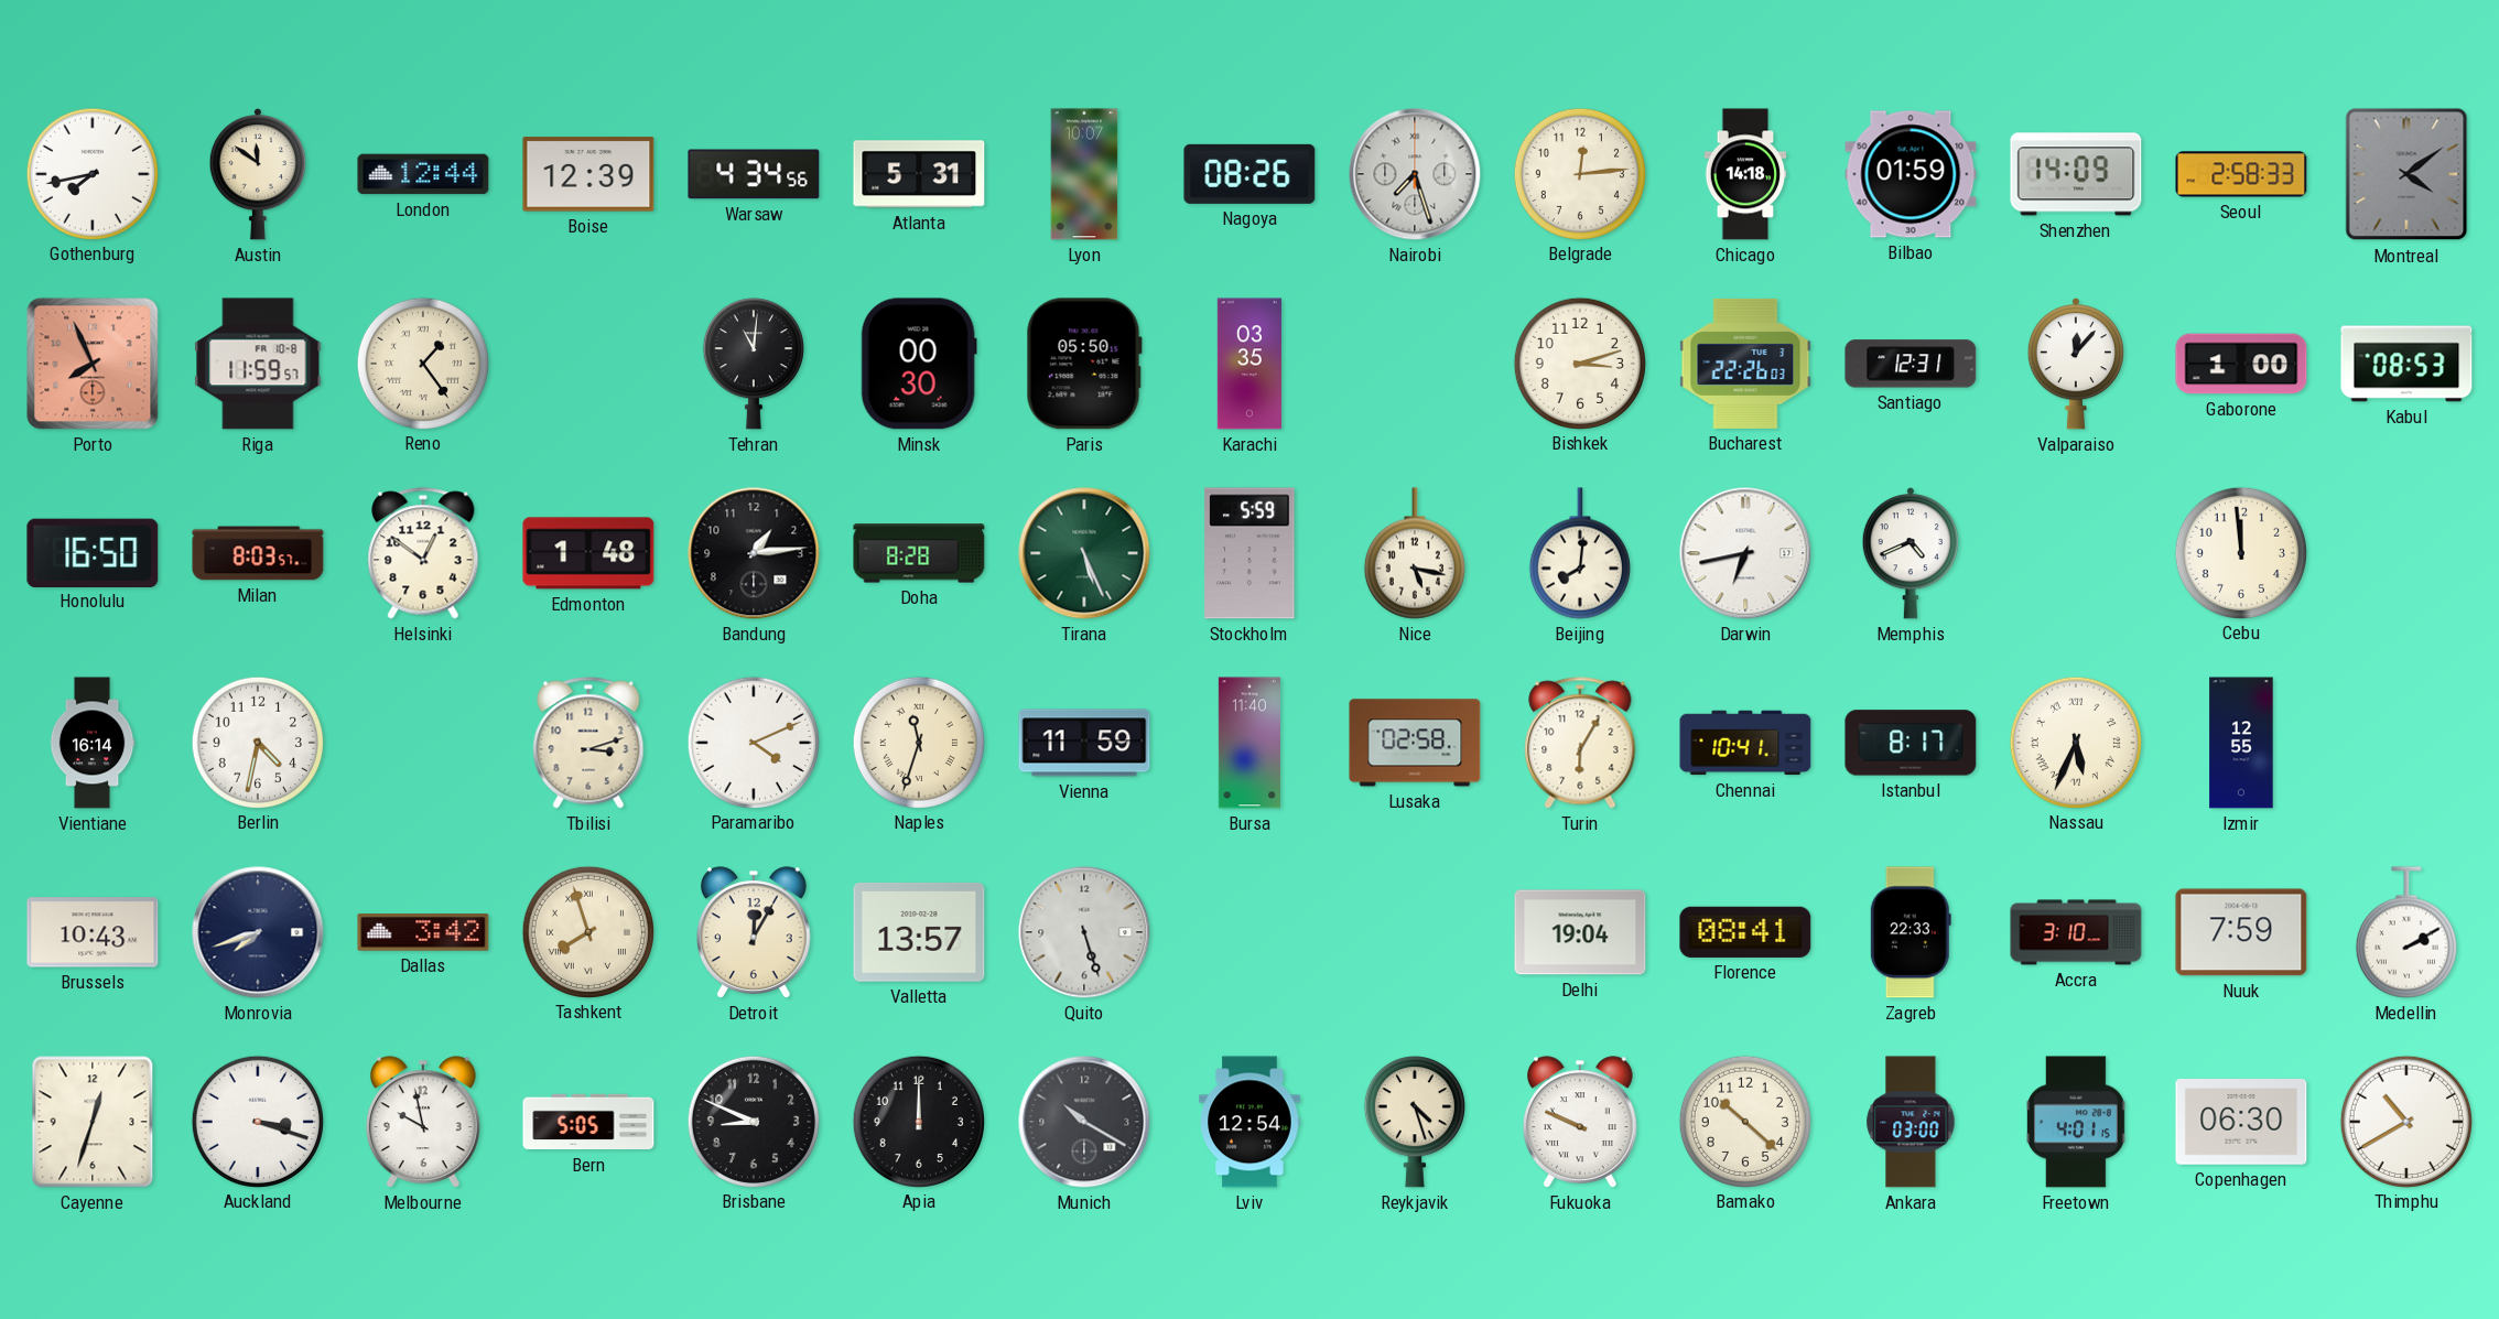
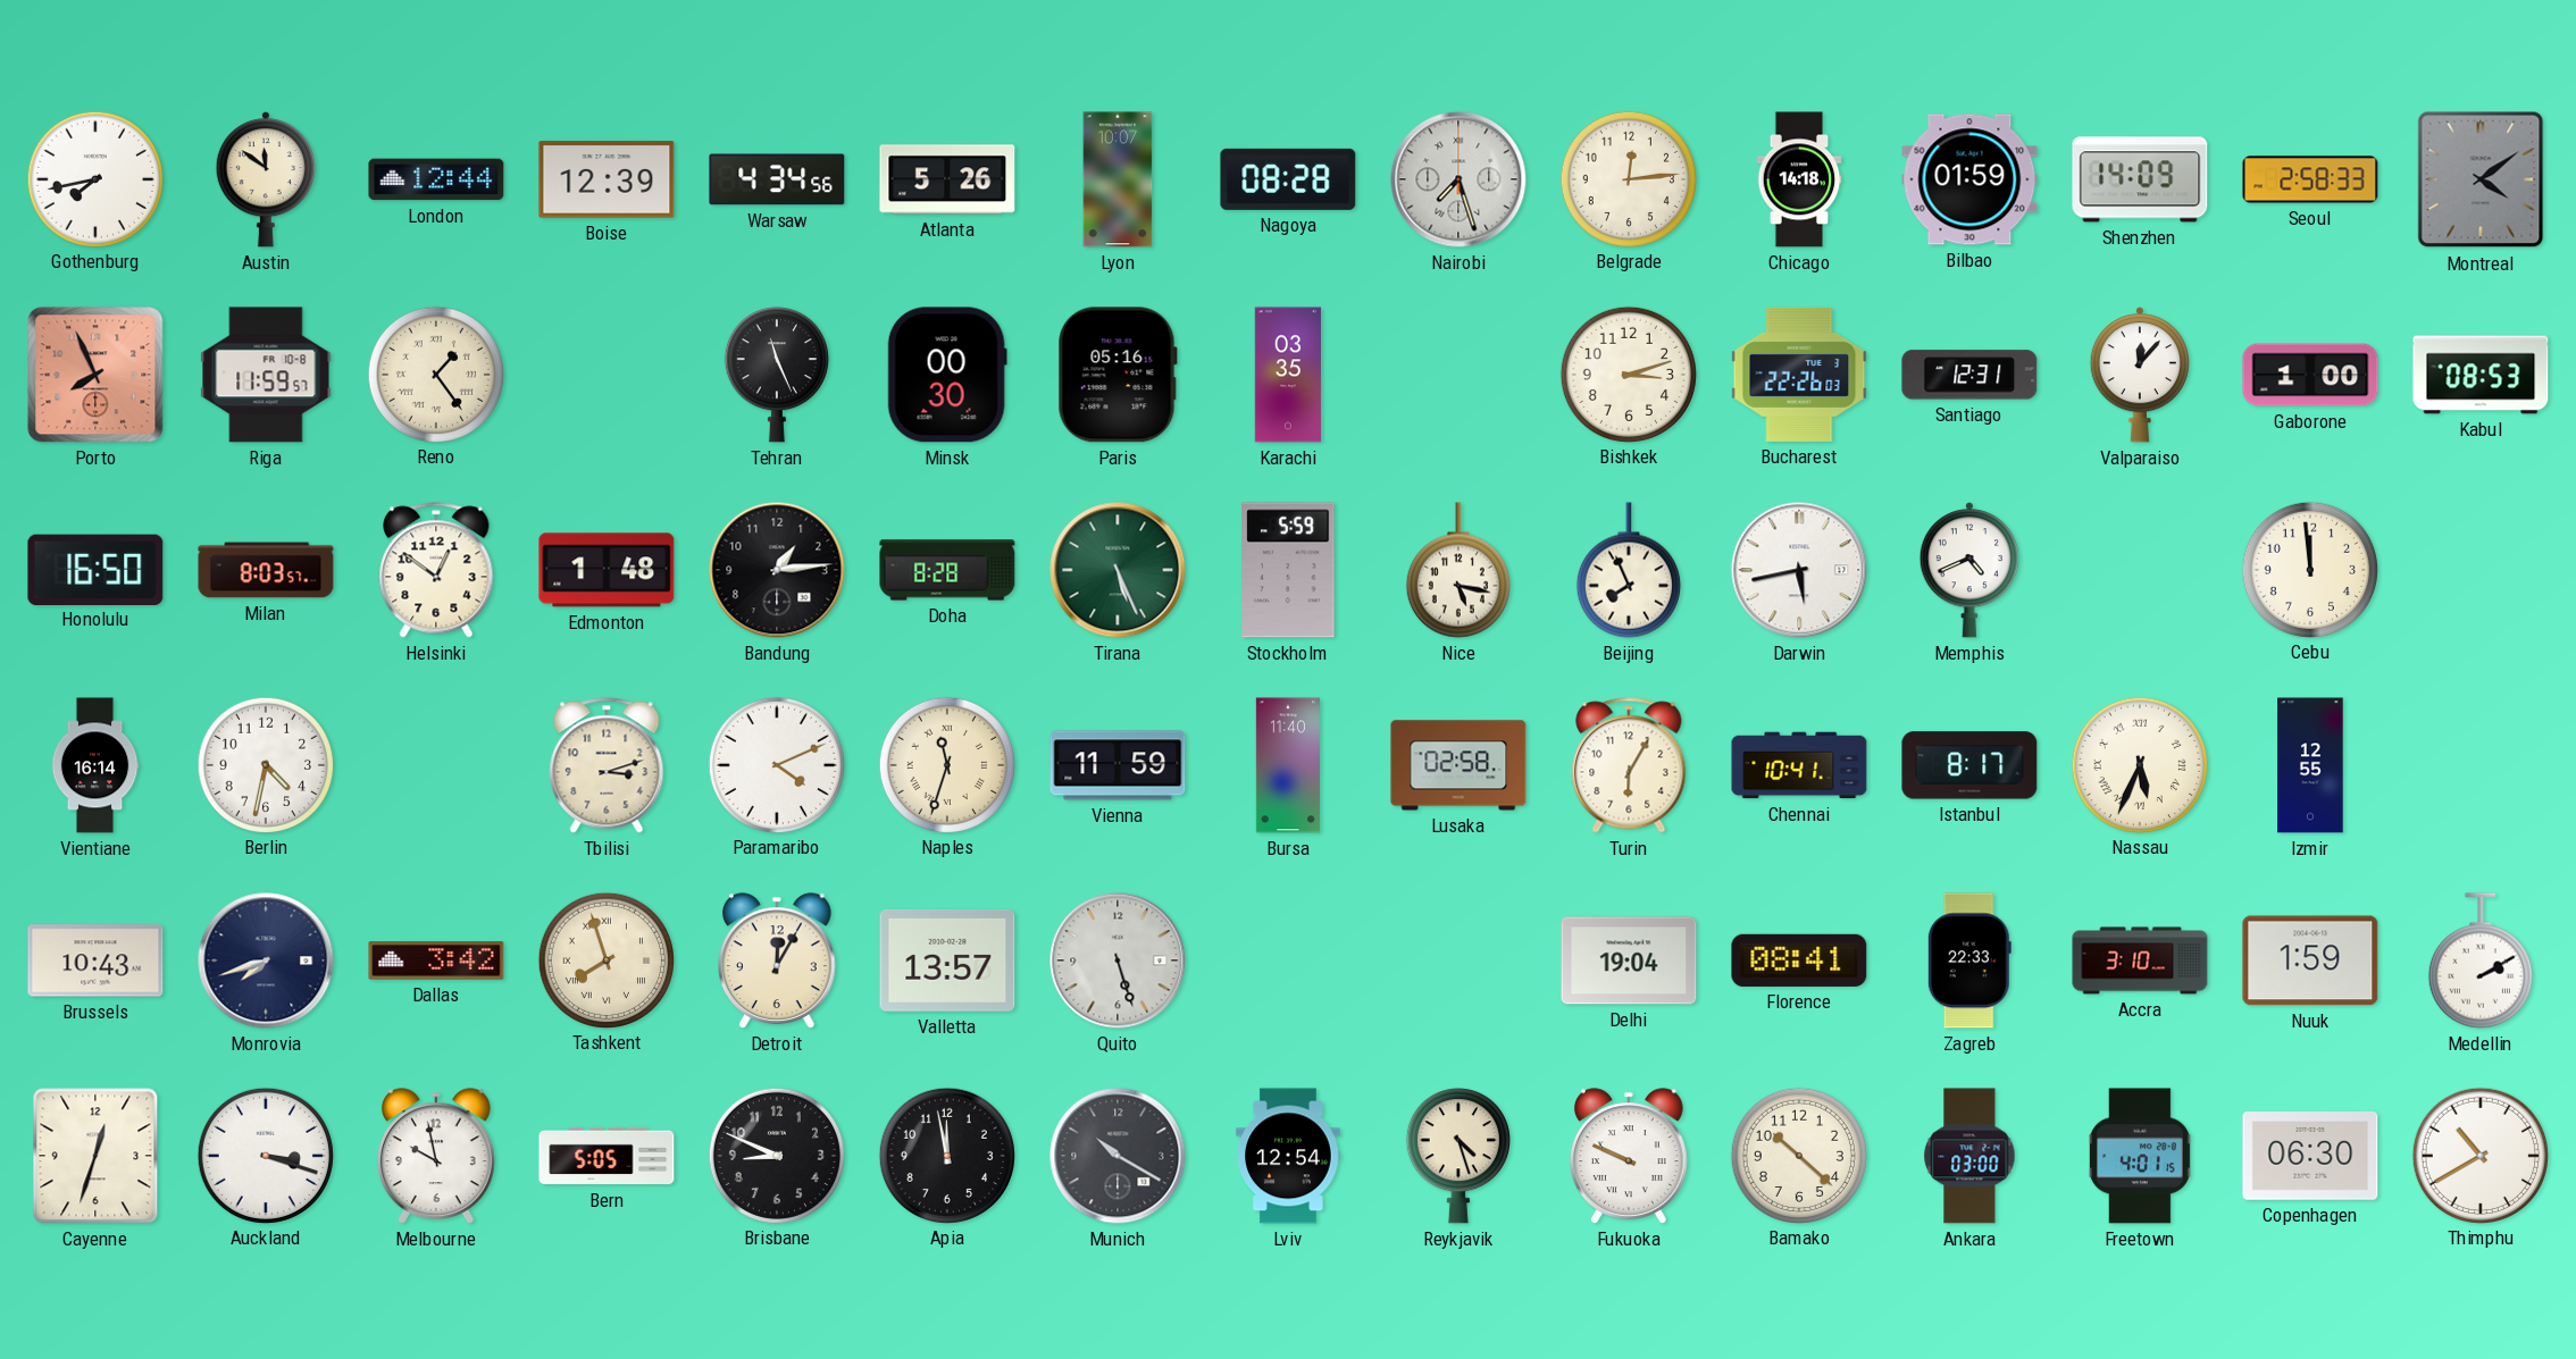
Atlanta: 5:31 -> 5:26 (947, 179)
Nagoya: 08:26 -> 08:28 (1288, 179)
Tehran: 11:01 -> 11:26 (777, 375)
Paris: 05:50 -> 05:16 (1118, 375)
Beijing: 8:01 -> 7:56 (1629, 570)
Darwin: 6:43 -> 5:43 (1799, 570)
Nuuk: 7:59 -> 1:59 (2310, 960)
Apia: 12:00 -> 11:58 (946, 1155)
